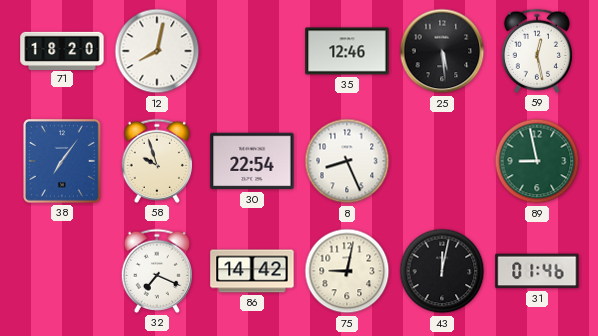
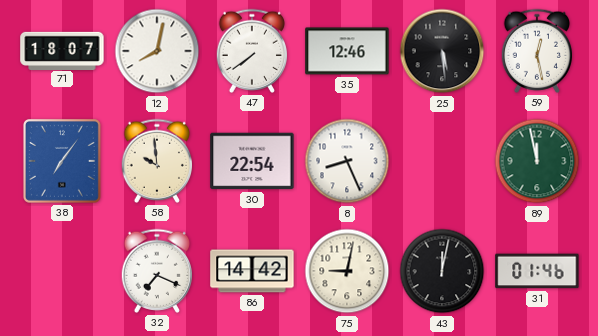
71: 18:20 -> 18:07 (62, 50)
47: none -> 7:39 (251, 51)
58: 9:57 -> 9:59 (156, 161)
89: 8:58 -> 11:58 (537, 161)
